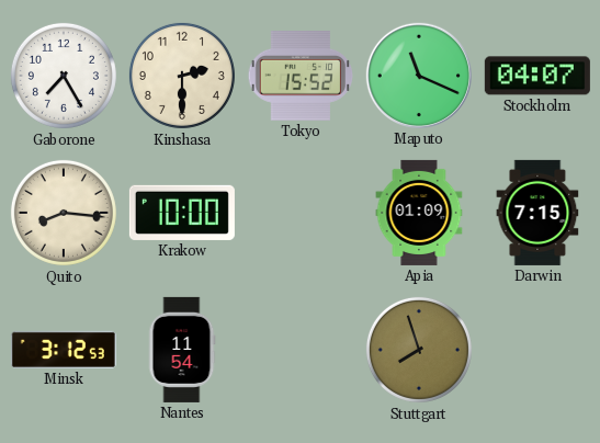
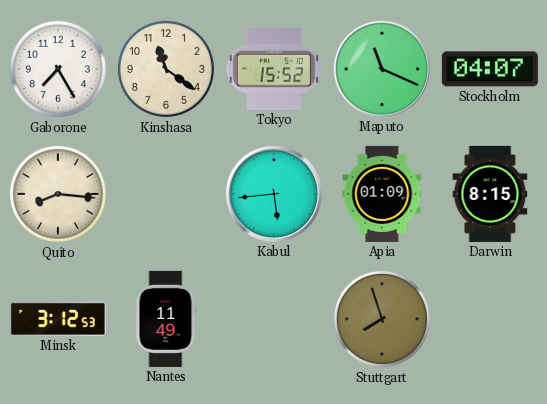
Kinshasa: 2:30 -> 11:21 (166, 69)
Krakow: 10:00 -> none (182, 213)
Kabul: none -> 5:44 (274, 194)
Darwin: 7:15 -> 8:15 (490, 194)
Nantes: 11:54 -> 11:49 (166, 319)
